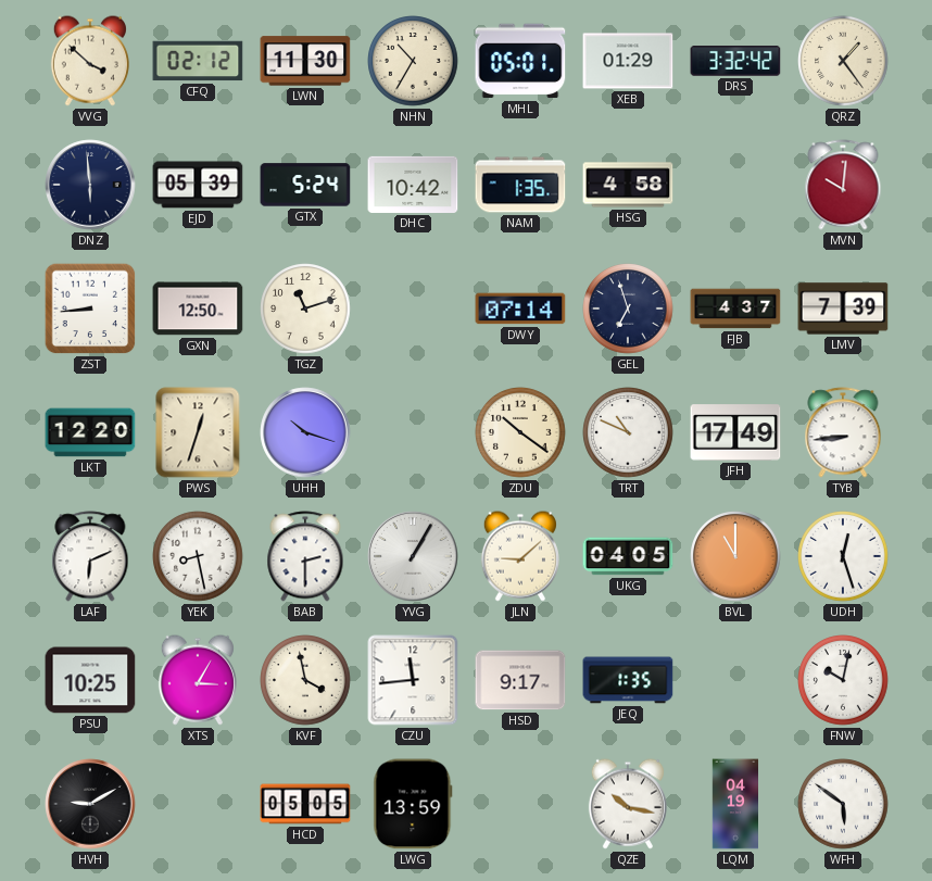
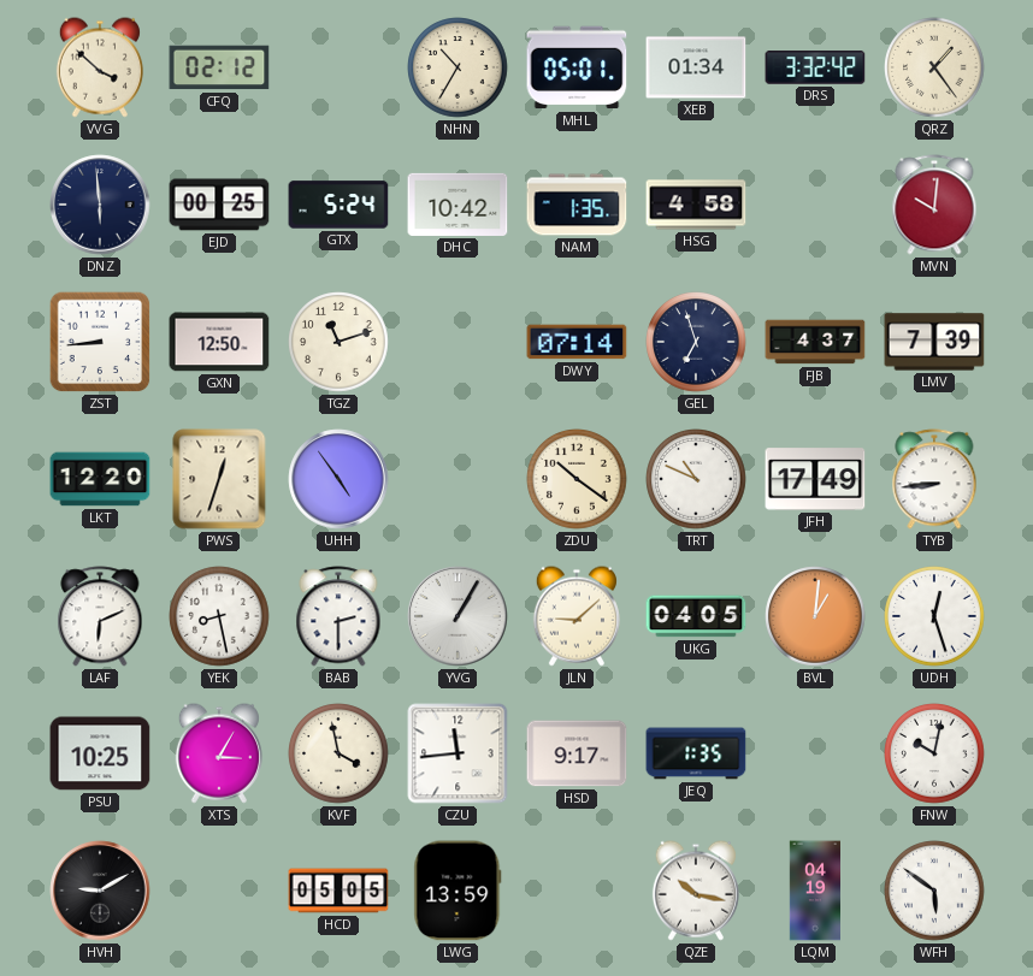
LWN: 11:30 -> none (305, 61)
XEB: 01:29 -> 01:34 (696, 67)
EJD: 05:39 -> 00:25 (219, 205)
UHH: 10:18 -> 4:54 (338, 479)
BVL: 11:00 -> 1:01 (815, 616)
